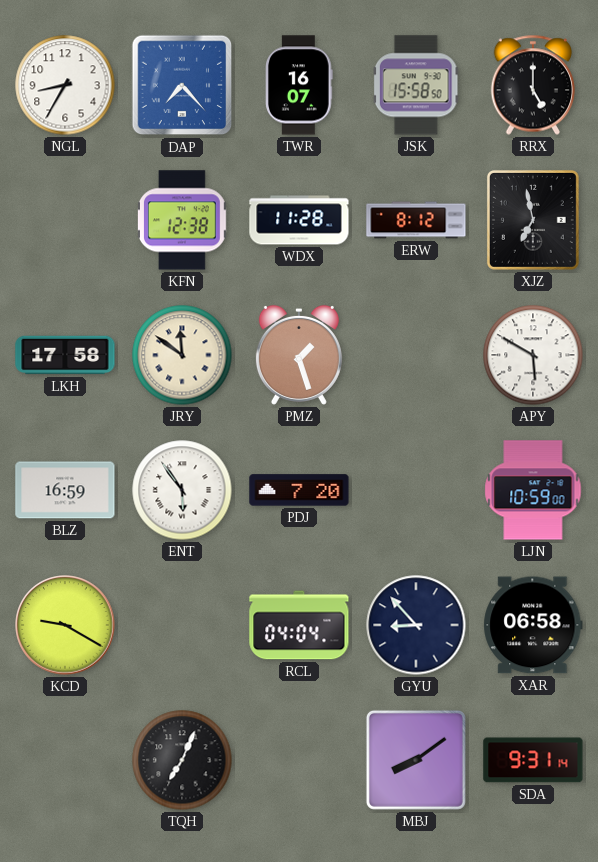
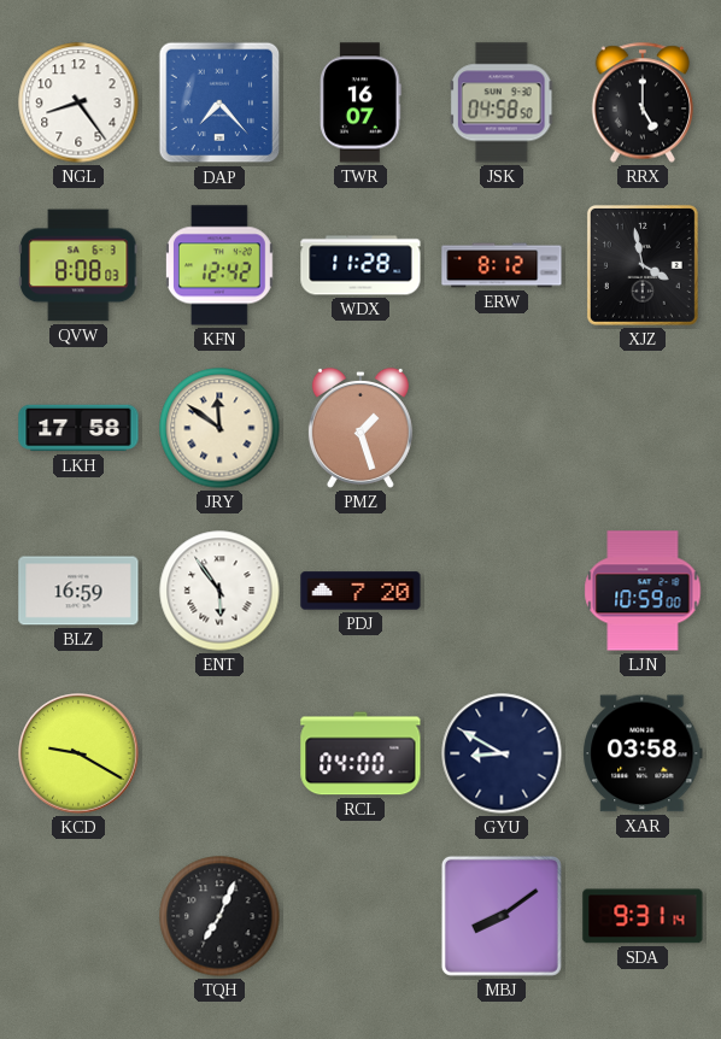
NGL: 8:35 -> 8:24 (78, 102)
JSK: 15:58 -> 04:58 (502, 102)
QVW: none -> 8:08 (80, 265)
KFN: 12:38 -> 12:42 (221, 265)
XJZ: 6:58 -> 3:58 (643, 265)
APY: 5:50 -> none (533, 355)
RCL: 04:04 -> 04:00 (360, 753)
GYU: 8:53 -> 8:50 (502, 753)
XAR: 06:58 -> 03:58 (643, 753)
